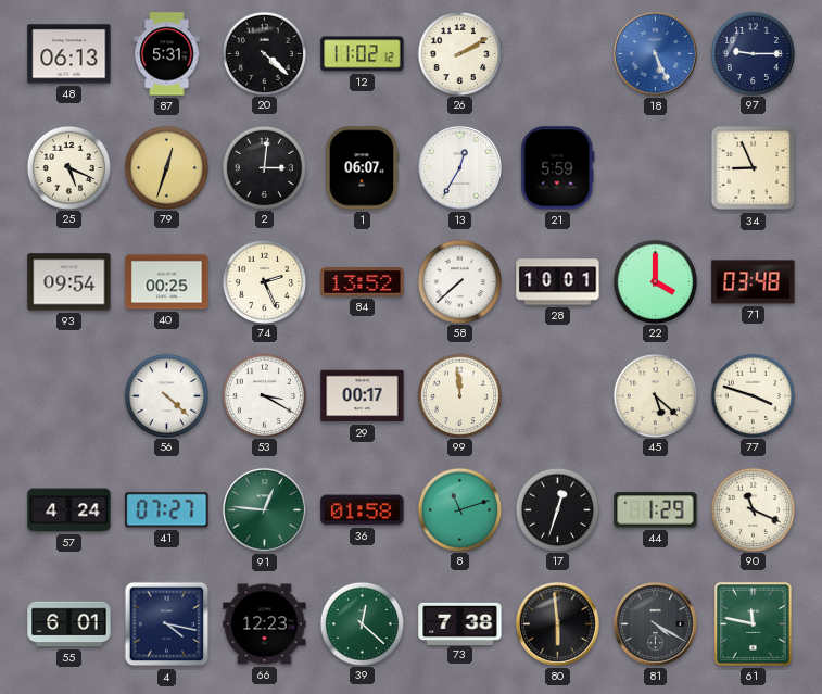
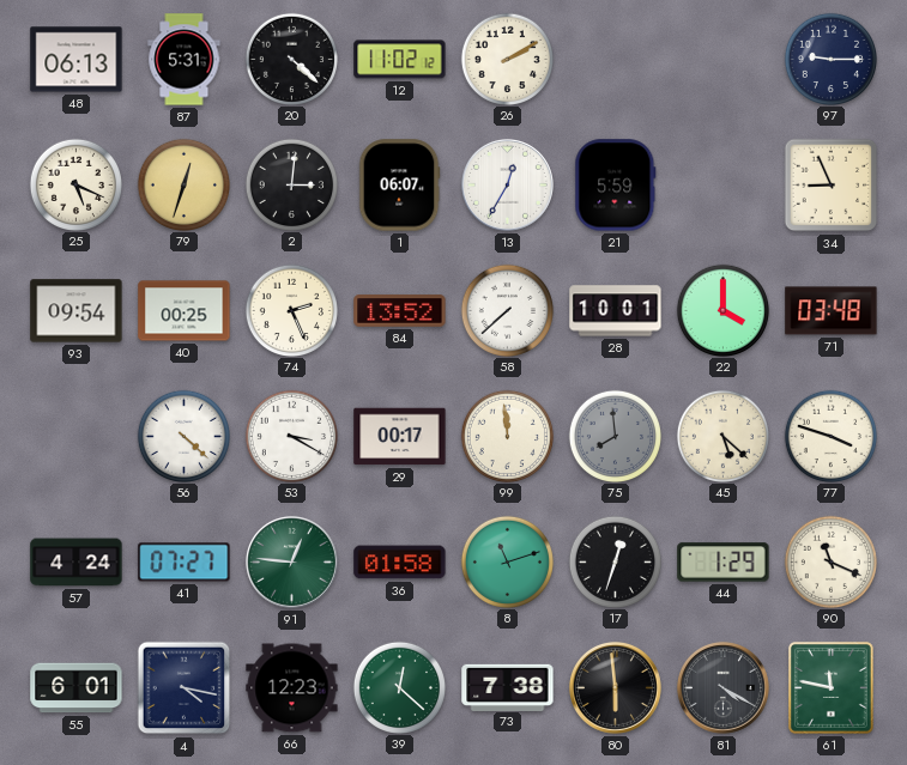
18: 5:26 -> none (655, 53)
75: none -> 7:59 (615, 436)
